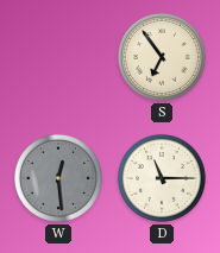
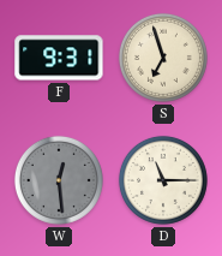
F: none -> 9:31 (59, 58)
S: 6:54 -> 6:57 (163, 58)
